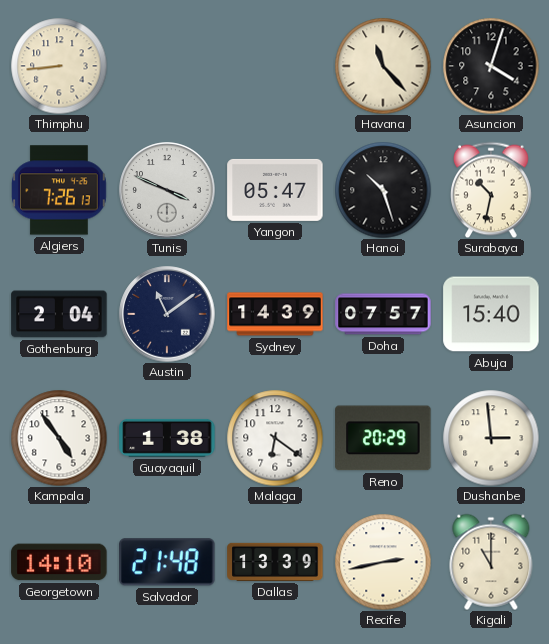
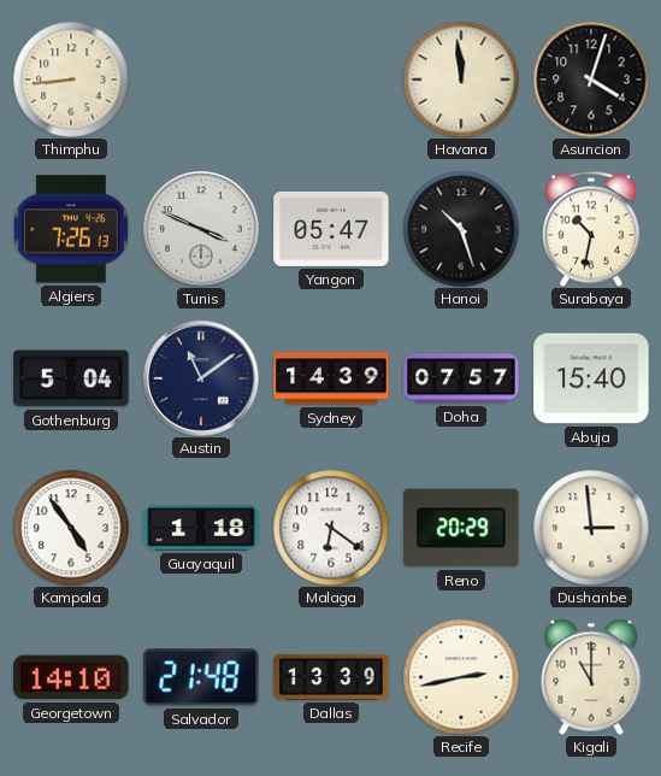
Havana: 11:23 -> 11:59 (461, 80)
Gothenburg: 2:04 -> 5:04 (71, 378)
Guayaquil: 1:38 -> 1:18 (201, 528)
